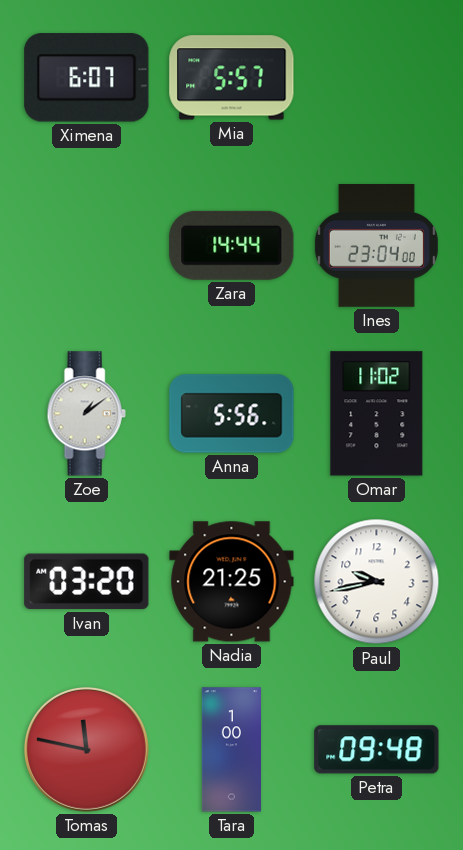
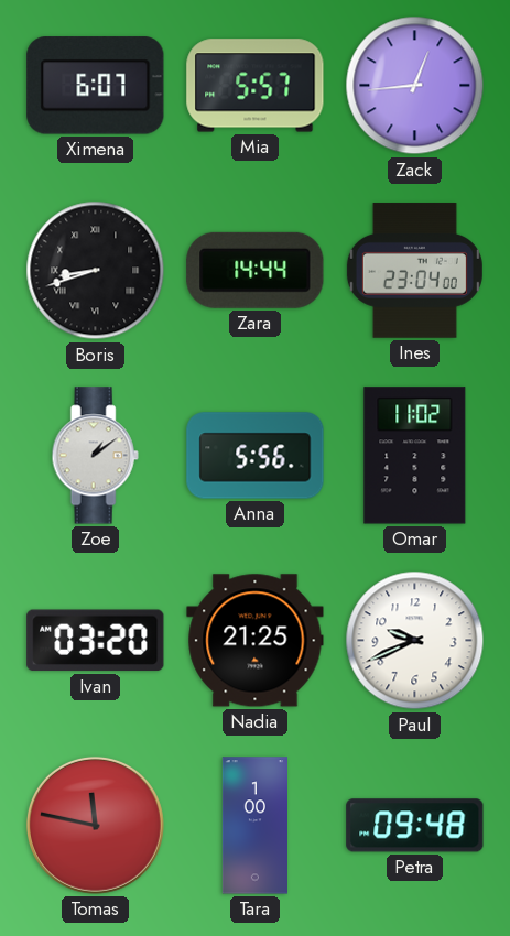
Zack: none -> 12:44 (415, 86)
Boris: none -> 8:42 (96, 271)
Paul: 9:43 -> 9:41 (415, 641)
